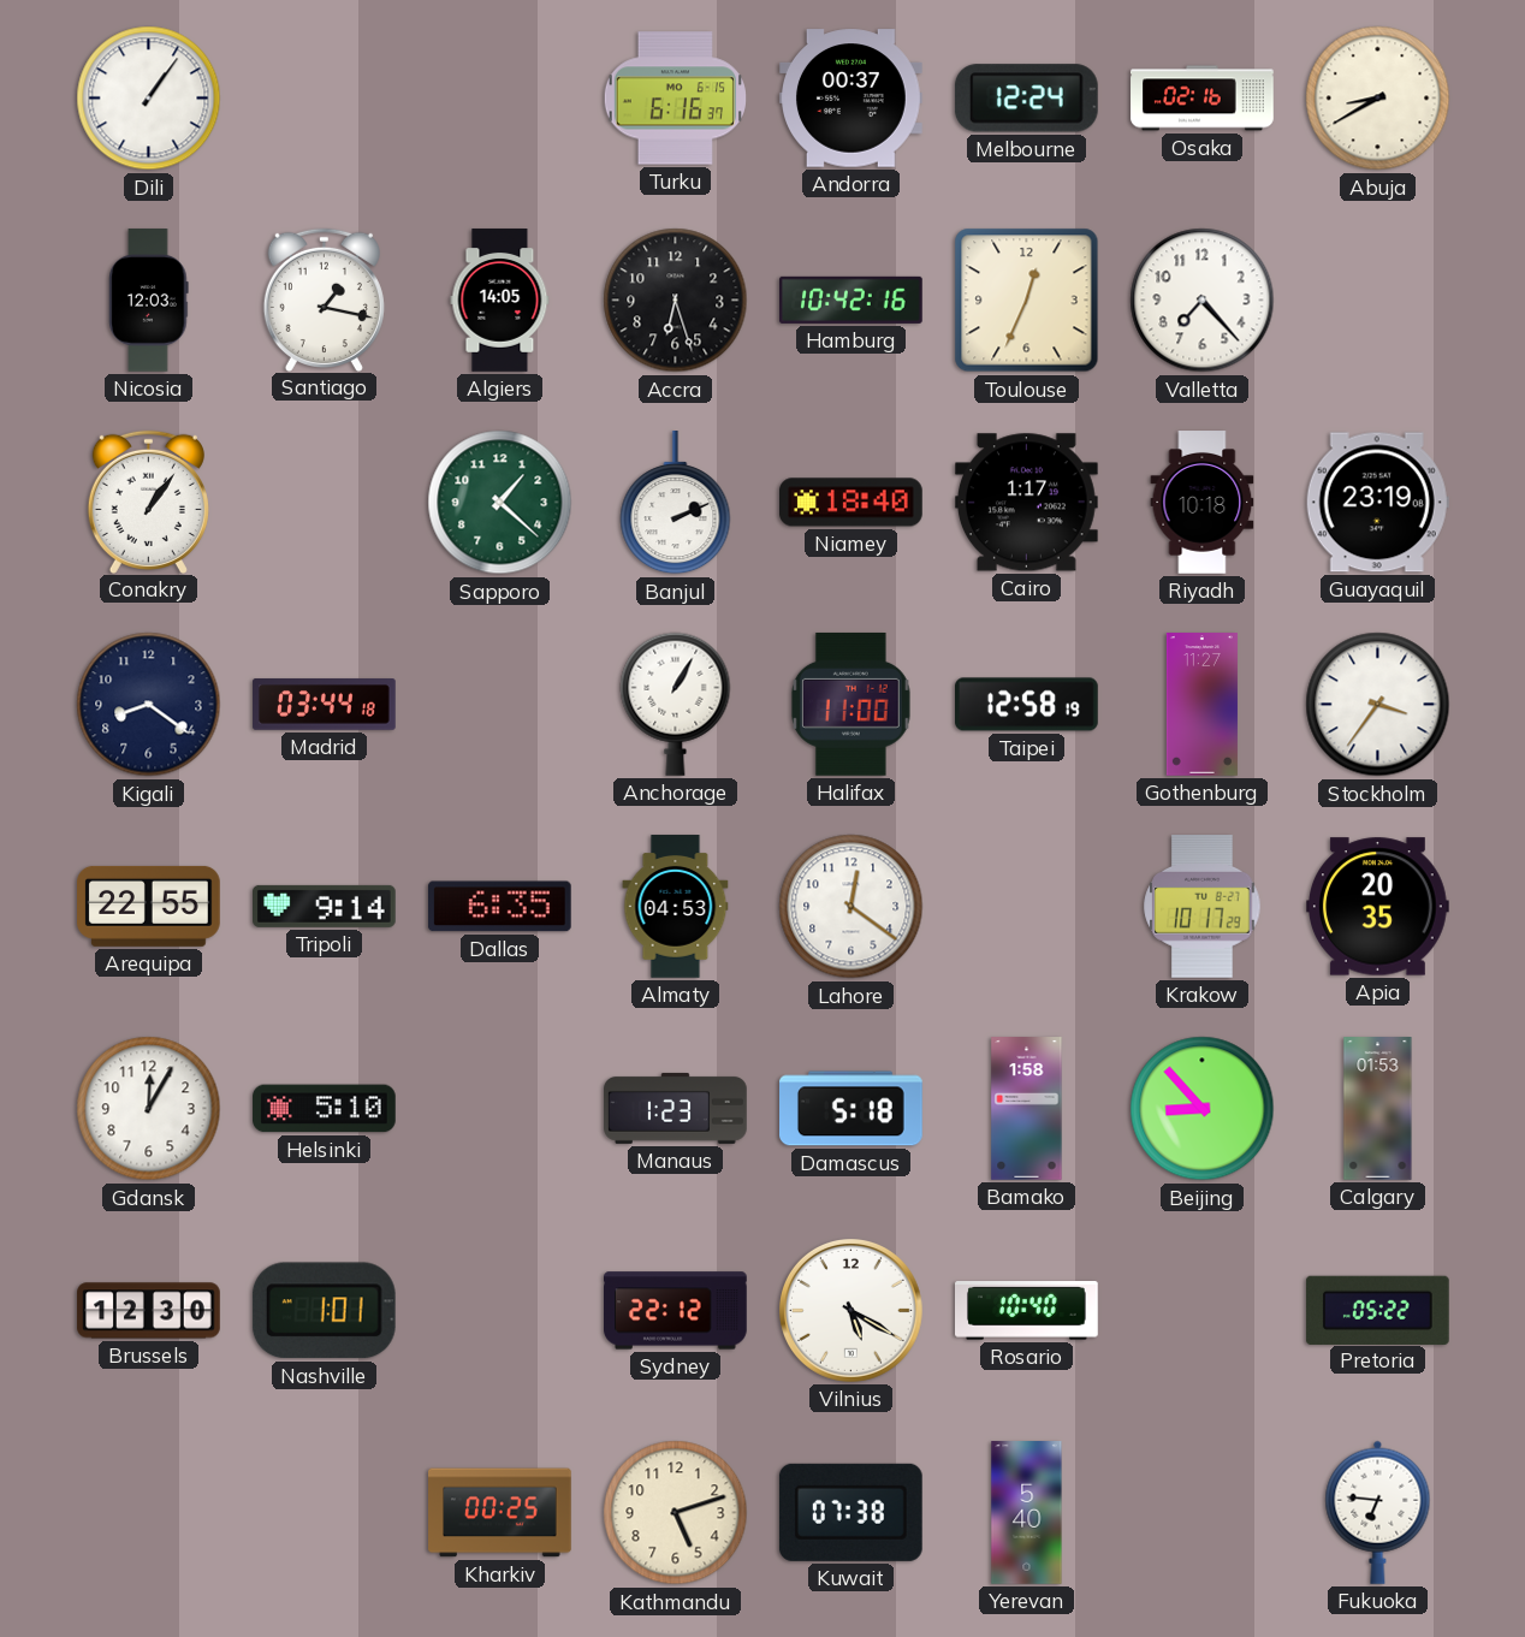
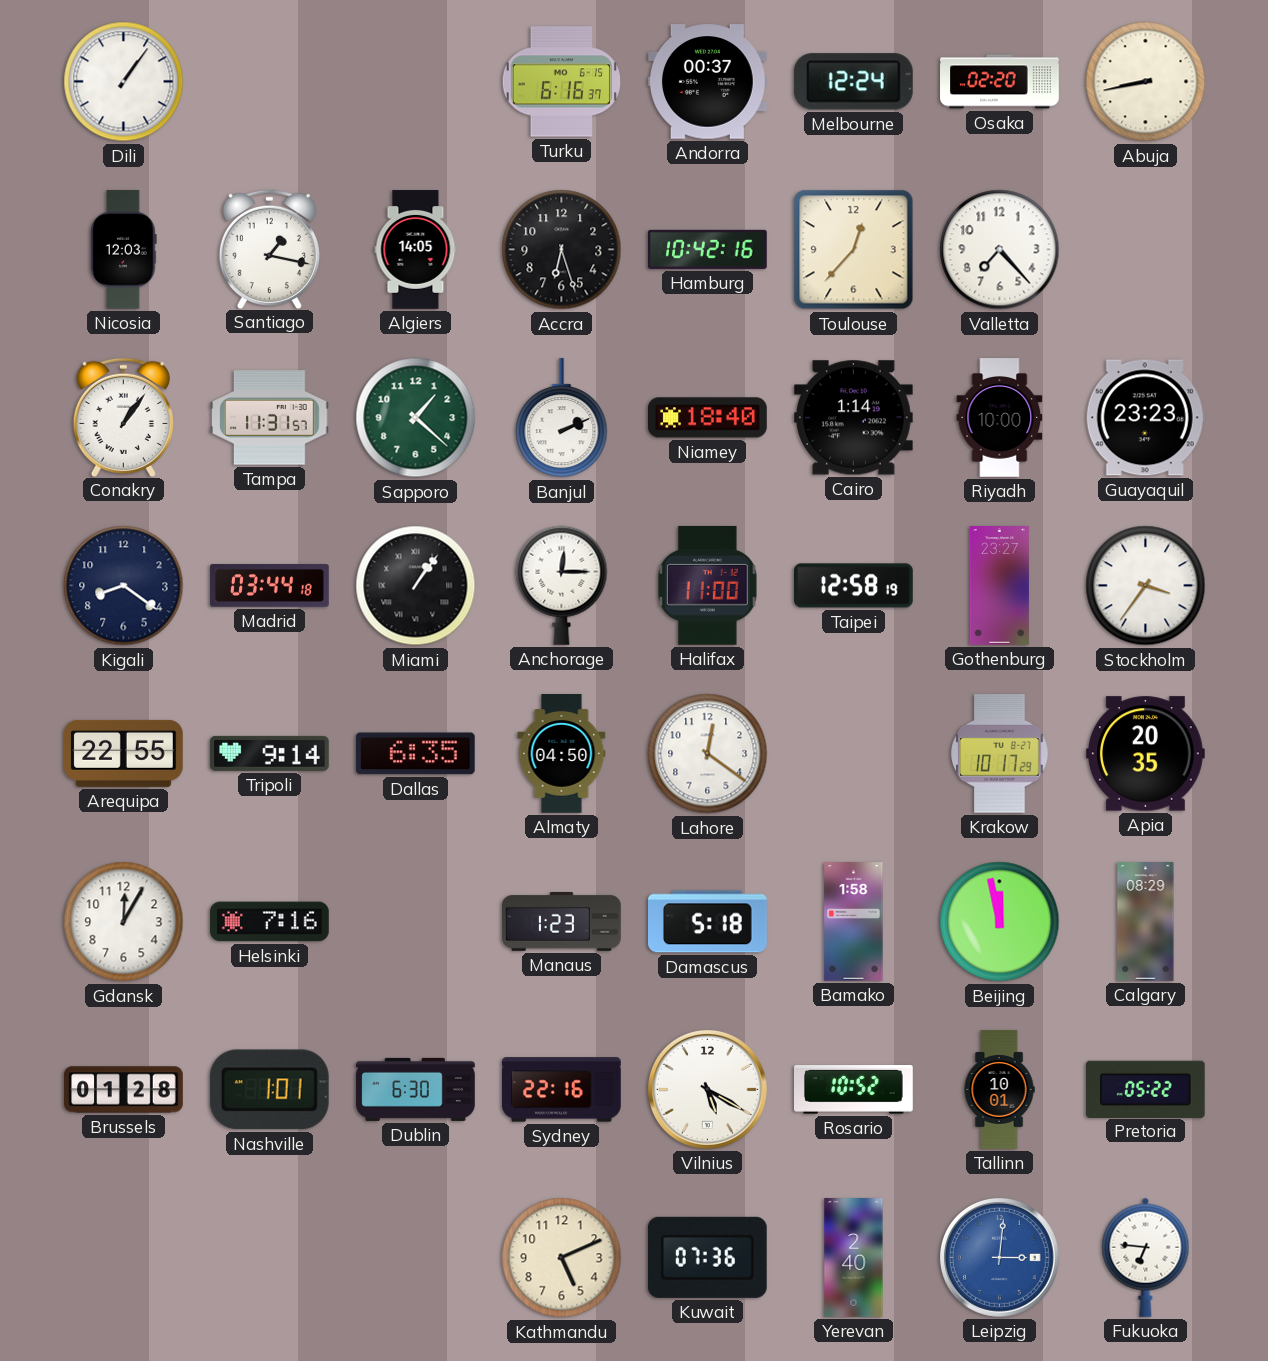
Osaka: 02:16 -> 02:20 (1000, 82)
Abuja: 8:40 -> 8:43 (1146, 82)
Toulouse: 12:34 -> 12:37 (854, 250)
Tampa: none -> 11:31 (270, 418)
Cairo: 1:17 -> 1:14 (854, 418)
Riyadh: 10:18 -> 10:00 (1000, 418)
Guayaquil: 23:19 -> 23:23 (1145, 418)
Miami: none -> 1:06 (416, 586)
Anchorage: 1:05 -> 12:15 (562, 585)
Gothenburg: 11:27 -> 23:27 (999, 586)
Almaty: 04:53 -> 04:50 (562, 754)
Helsinki: 5:10 -> 7:16 (270, 922)
Beijing: 8:53 -> 11:58 (1000, 922)
Calgary: 01:53 -> 08:29 (1146, 922)
Brussels: 12:30 -> 01:28 (124, 1090)
Dublin: none -> 6:30 (416, 1089)
Sydney: 22:12 -> 22:16 (562, 1090)
Rosario: 10:40 -> 10:52 (854, 1090)
Tallinn: none -> 10:01 (999, 1090)
Kharkiv: 00:25 -> none (500, 1513)
Kathmandu: 5:12 -> 5:11 (562, 1258)
Kuwait: 07:38 -> 07:36 (707, 1257)
Yerevan: 5:40 -> 2:40 (854, 1258)
Leipzig: none -> 3:01 (999, 1257)
